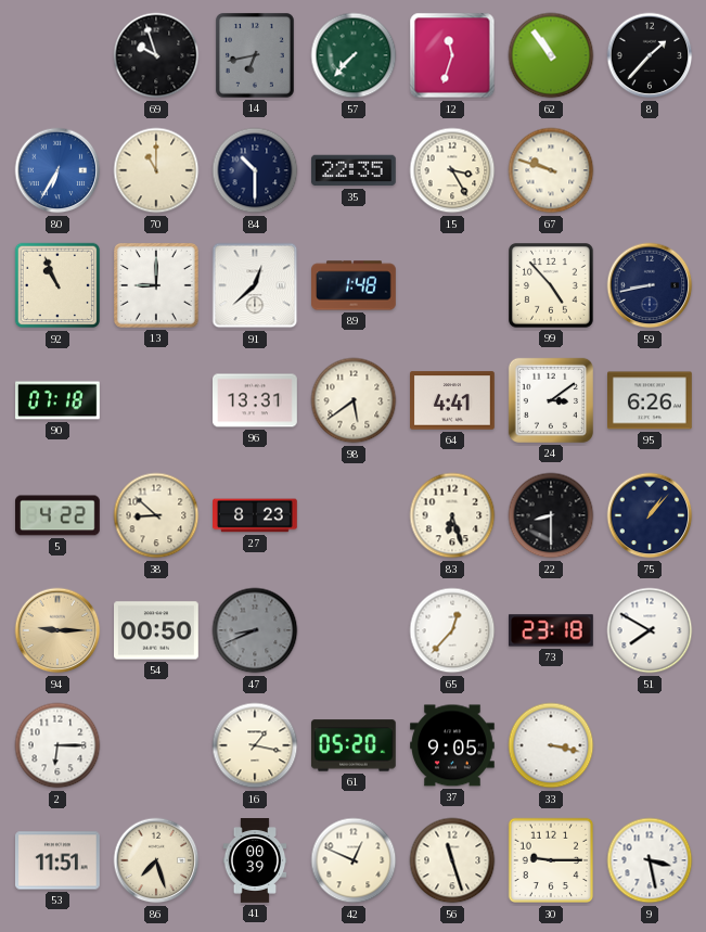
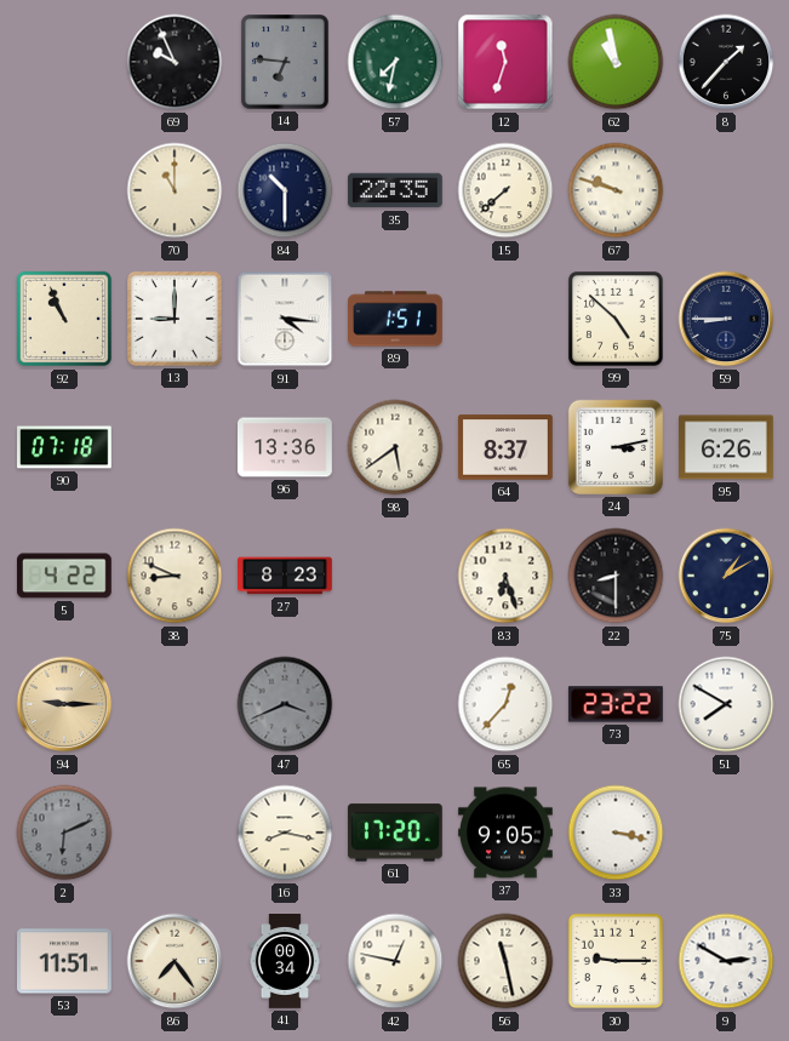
69: 9:57 -> 9:56 (175, 62)
14: 6:43 -> 6:46 (286, 63)
57: 7:37 -> 7:32 (395, 62)
62: 10:54 -> 10:58 (616, 62)
80: 6:35 -> none (57, 170)
15: 3:25 -> 7:38 (505, 190)
91: 12:38 -> 4:16 (285, 319)
89: 1:48 -> 1:51 (396, 319)
99: 4:53 -> 4:52 (617, 320)
59: 8:43 -> 8:45 (726, 319)
96: 13:31 -> 13:36 (286, 447)
64: 4:41 -> 8:37 (507, 447)
24: 3:09 -> 3:13 (616, 447)
38: 8:52 -> 8:49 (175, 576)
75: 1:07 -> 1:10 (726, 576)
54: 00:50 -> none (157, 630)
47: 8:41 -> 3:41 (285, 704)
73: 23:18 -> 23:22 (616, 704)
2: 6:15 -> 6:11 (64, 833)
2 dial: white -> grey (64, 833)
16: 1:17 -> 8:17 (285, 833)
61: 05:20 -> 17:20 (395, 833)
86: 7:27 -> 7:24 (175, 961)
41: 00:39 -> 00:34 (285, 961)
42: 12:49 -> 12:47 (395, 961)
56: 11:27 -> 11:28 (505, 961)
9: 3:28 -> 2:50 (726, 961)
